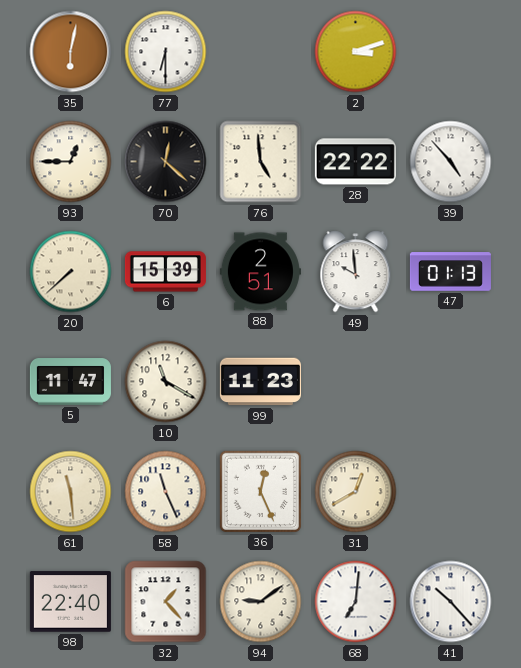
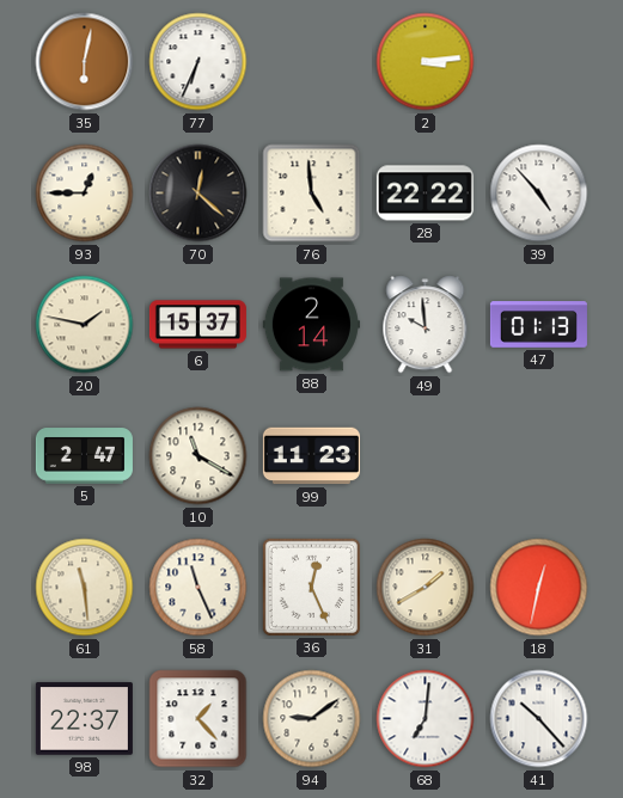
77: 6:30 -> 6:34 (198, 62)
2: 3:12 -> 3:14 (426, 62)
20: 7:38 -> 1:47 (85, 325)
6: 15:39 -> 15:37 (197, 325)
88: 2:51 -> 2:14 (311, 325)
5: 11:47 -> 2:47 (84, 456)
31: 12:40 -> 1:40 (426, 588)
18: none -> 12:32 (539, 588)
98: 22:40 -> 22:37 (84, 719)
